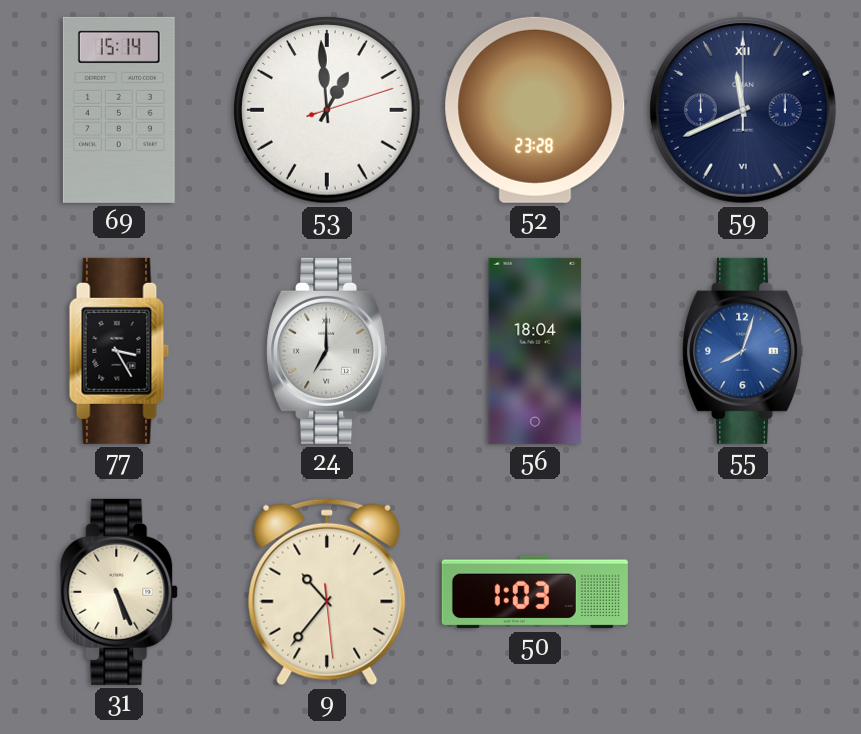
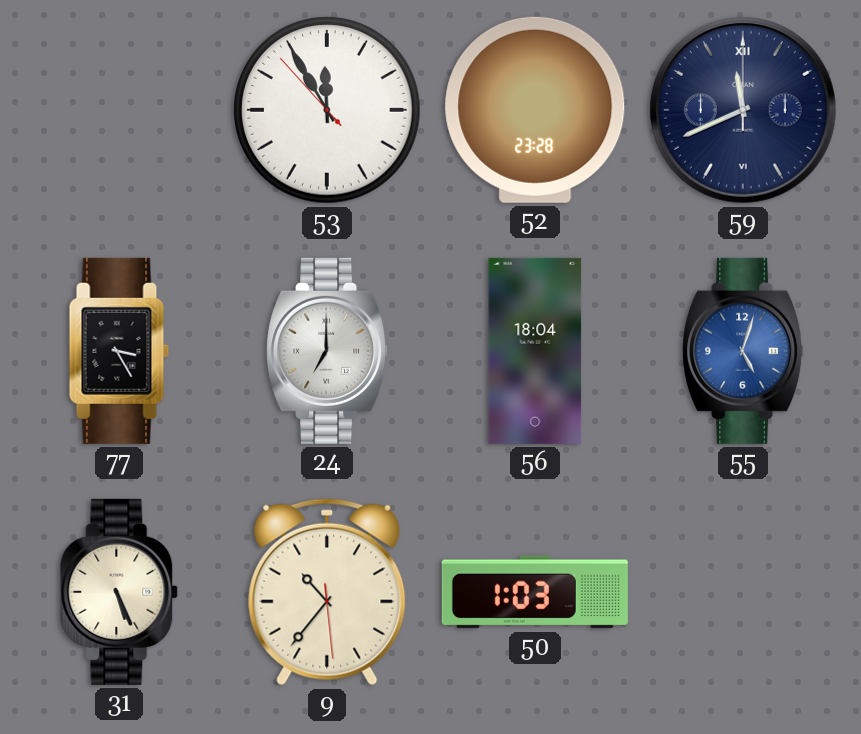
69: 15:14 -> none (119, 110)
53: 12:59 -> 11:54 (327, 110)
55: 8:03 -> 5:03 (744, 351)
